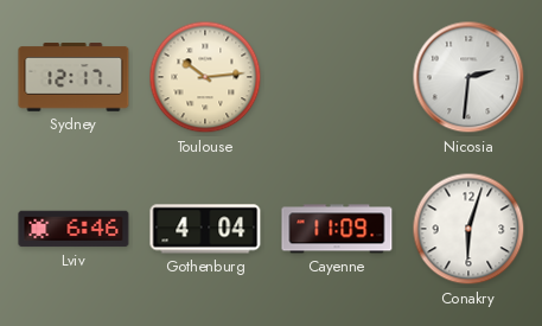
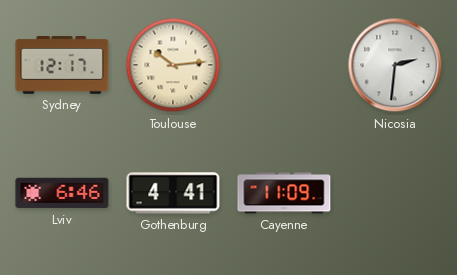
Gothenburg: 4:04 -> 4:41 (173, 193)
Conakry: 6:03 -> none (468, 229)
